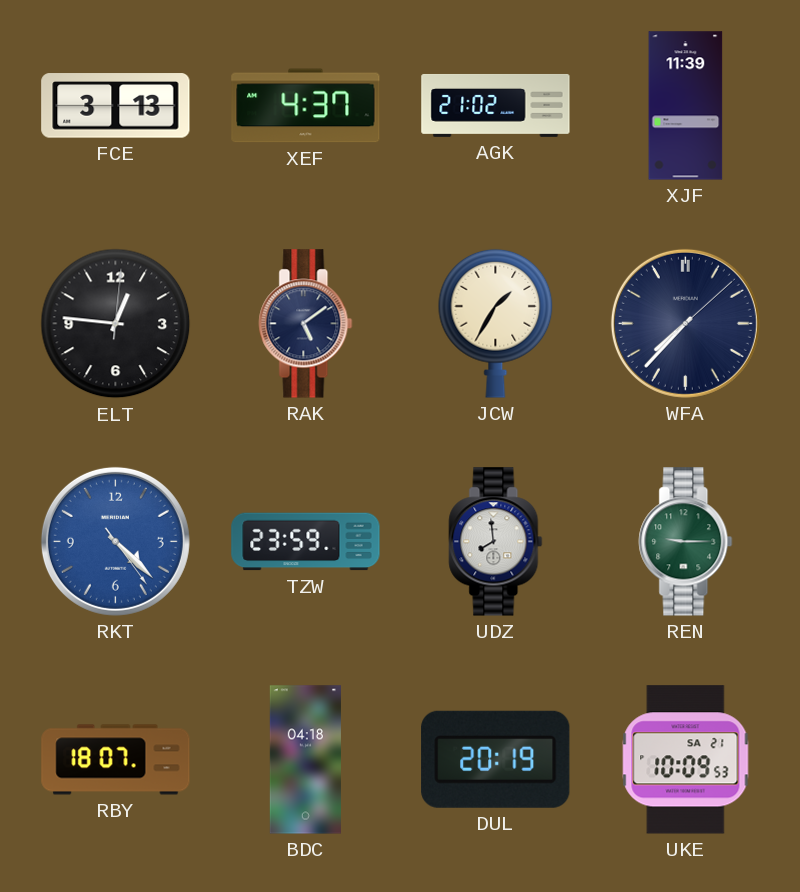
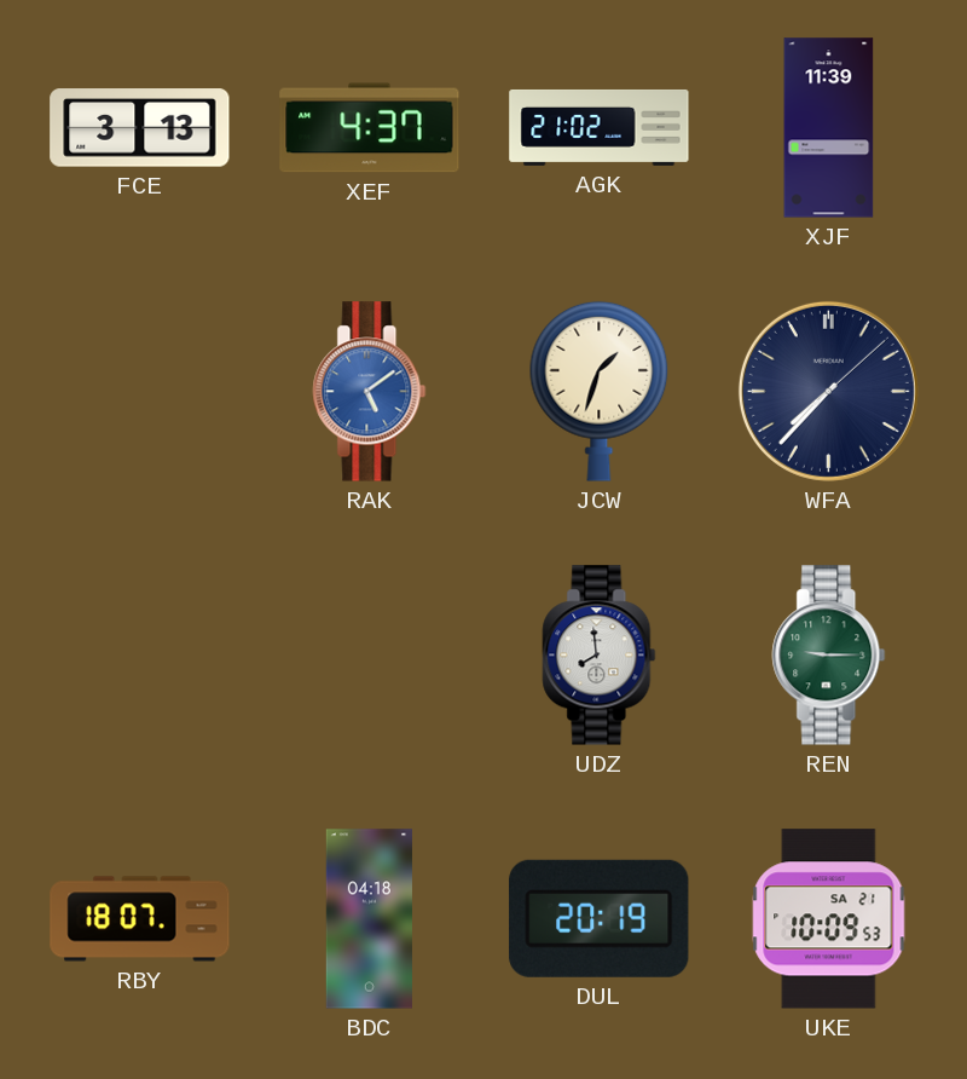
ELT: 12:46 -> none (116, 324)
RAK dial: navy -> blue (370, 392)
JCW: 1:35 -> 1:33 (600, 391)
RKT: 4:22 -> none (115, 541)
TZW: 23:59 -> none (306, 542)
